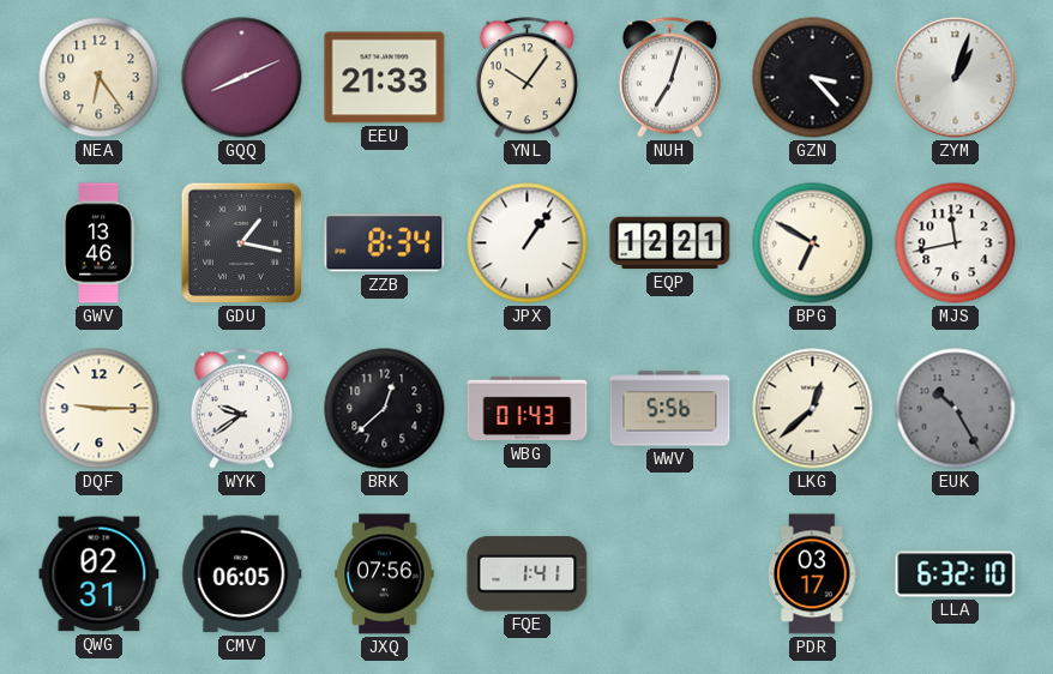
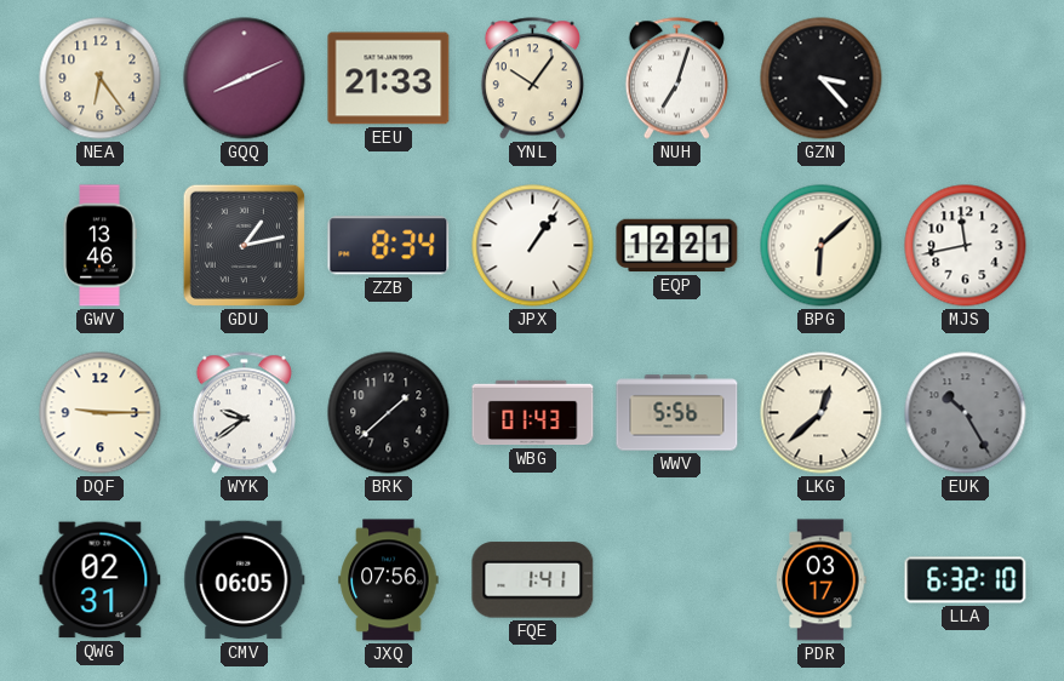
ZYM: 1:03 -> none (956, 78)
GDU: 1:17 -> 1:13 (244, 245)
BPG: 6:50 -> 6:08 (822, 246)
BRK: 12:38 -> 1:38 (389, 413)
